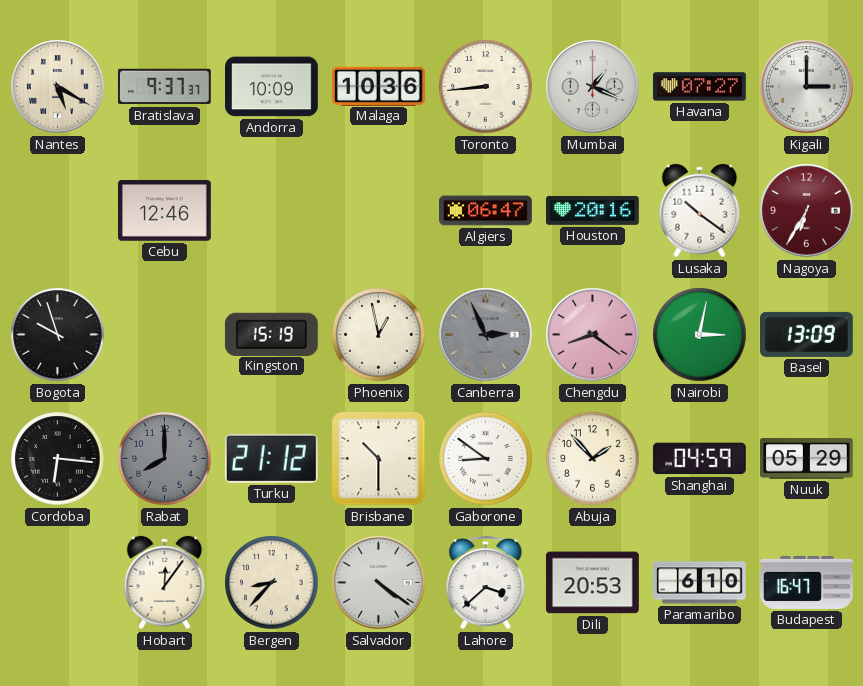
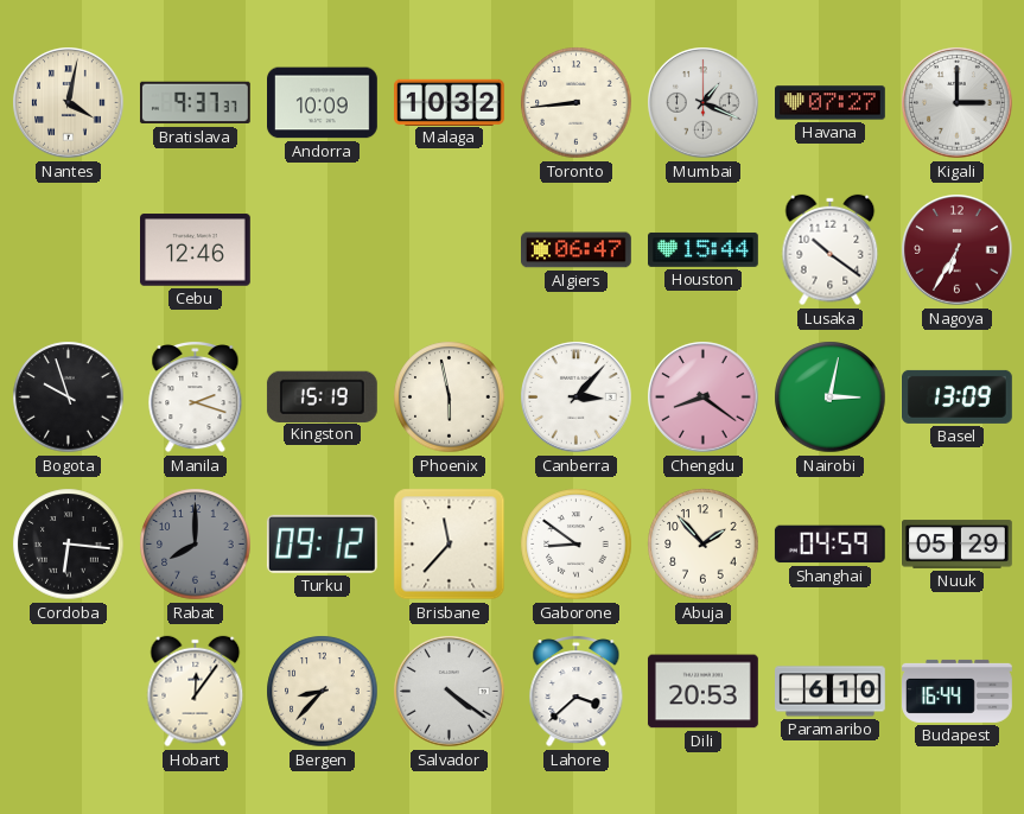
Nantes: 5:20 -> 4:02 (69, 103)
Malaga: 10:36 -> 10:32 (450, 102)
Houston: 20:16 -> 15:44 (704, 250)
Manila: none -> 2:18 (196, 398)
Phoenix: 12:58 -> 5:58 (450, 398)
Canberra: 2:56 -> 3:07 (577, 398)
Canberra dial: grey -> white (577, 398)
Turku: 21:12 -> 09:12 (322, 543)
Brisbane: 10:30 -> 11:37 (450, 545)
Budapest: 16:47 -> 16:44 (958, 691)
